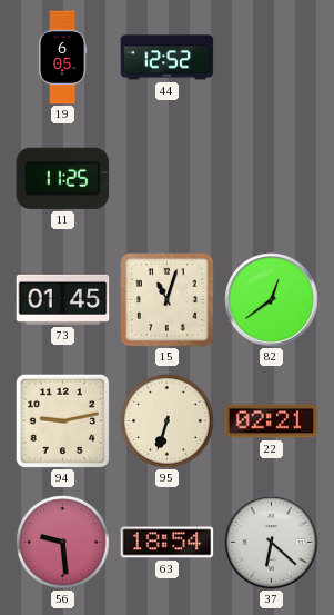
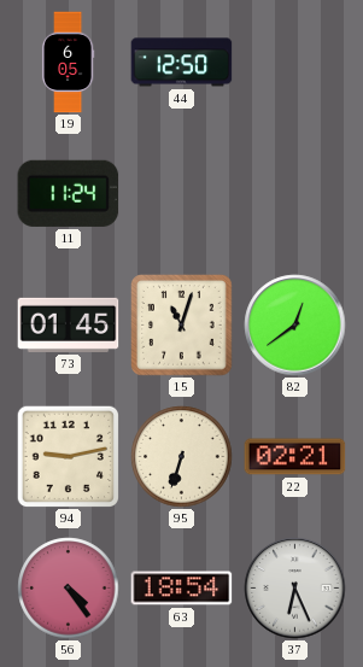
44: 12:52 -> 12:50 (182, 63)
11: 11:25 -> 11:24 (69, 193)
56: 9:29 -> 4:24 (69, 589)
37: 6:22 -> 6:26 (295, 589)
